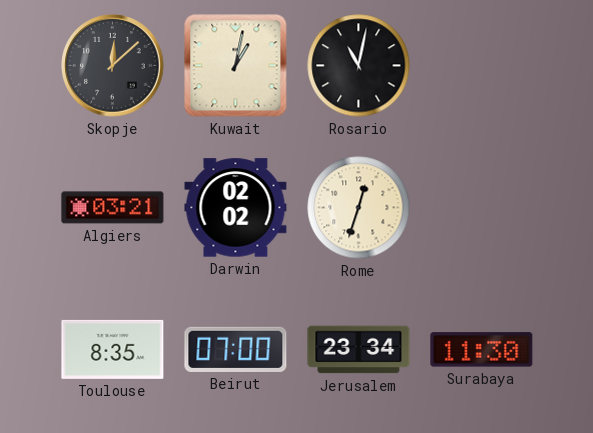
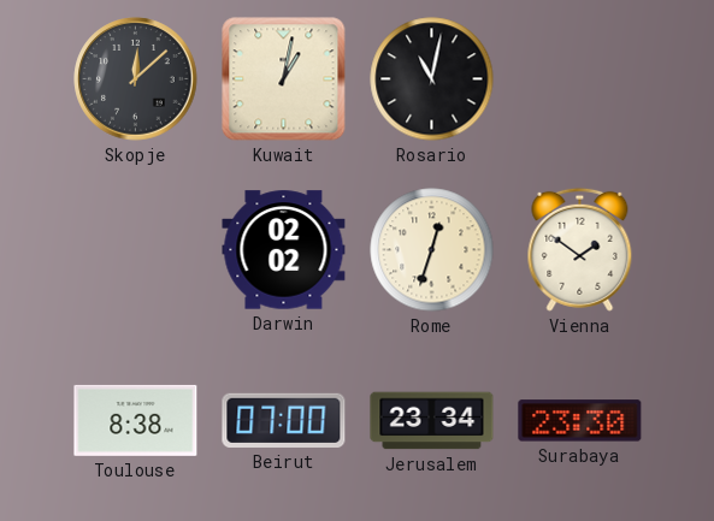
Algiers: 03:21 -> none (113, 208)
Vienna: none -> 1:51 (580, 249)
Toulouse: 8:35 -> 8:38 (136, 420)
Surabaya: 11:30 -> 23:30 (580, 421)
